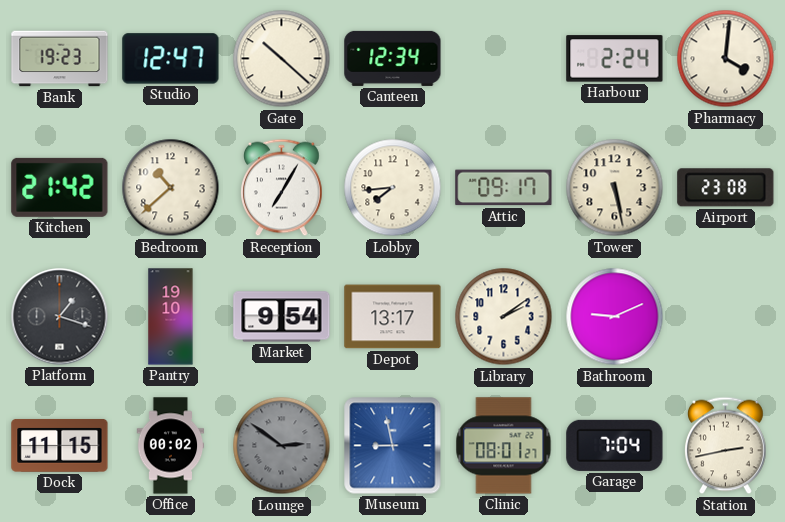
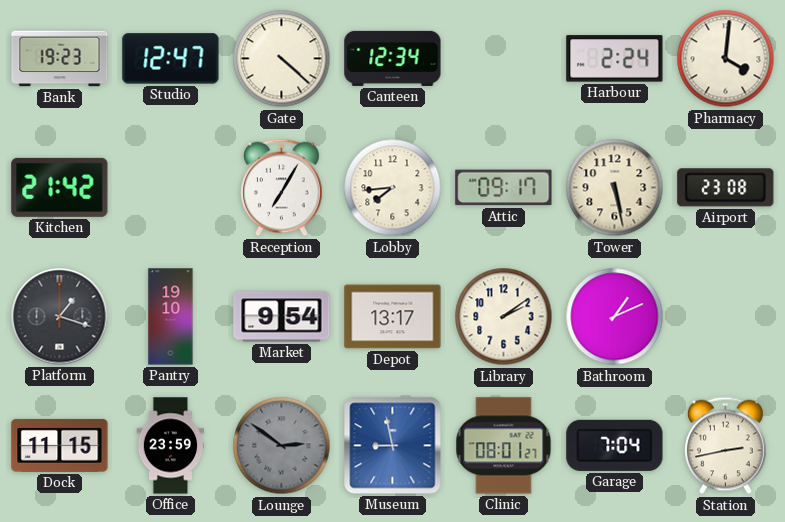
Gate: 10:22 -> 4:22 (282, 59)
Bedroom: 10:38 -> none (171, 188)
Bathroom: 9:11 -> 1:11 (615, 317)
Office: 00:02 -> 23:59 (171, 446)
